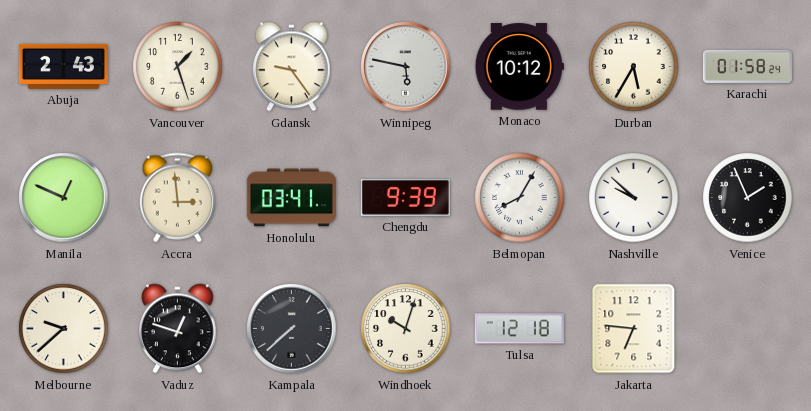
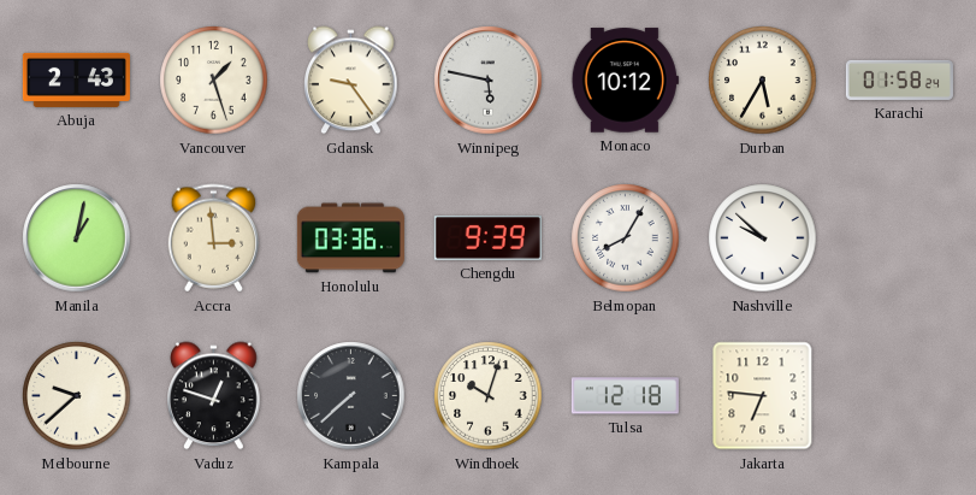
Manila: 12:49 -> 1:02 (77, 238)
Honolulu: 03:41 -> 03:36 (350, 238)
Venice: 1:56 -> none (748, 198)
